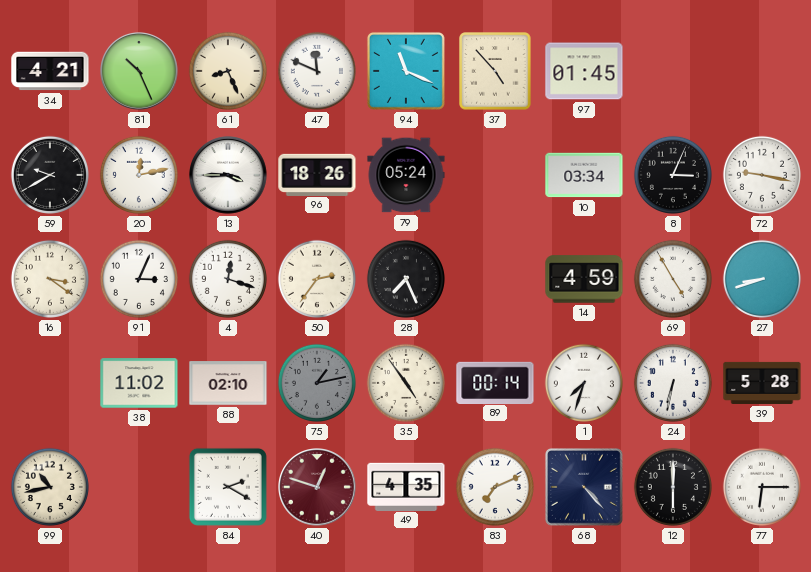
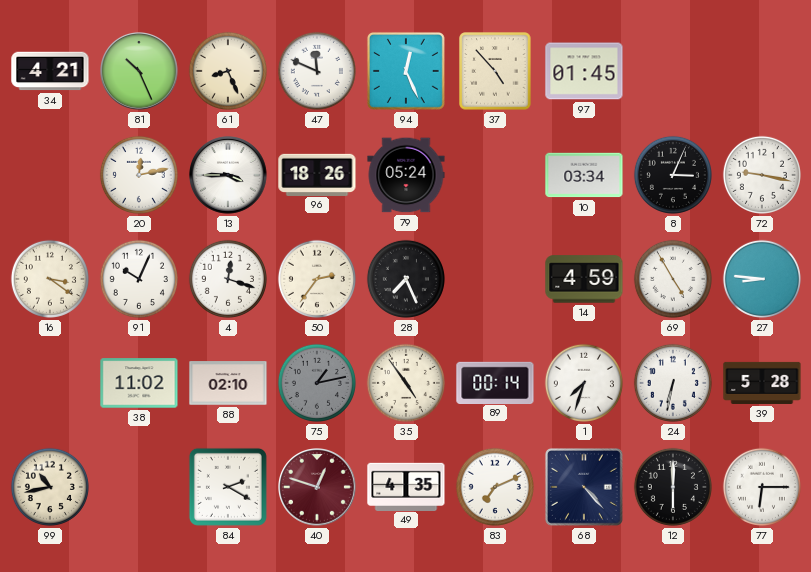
94: 11:19 -> 12:26 (406, 71)
59: 9:40 -> none (50, 175)
91: 3:04 -> 10:04 (139, 279)
27: 8:42 -> 8:46 (762, 279)
